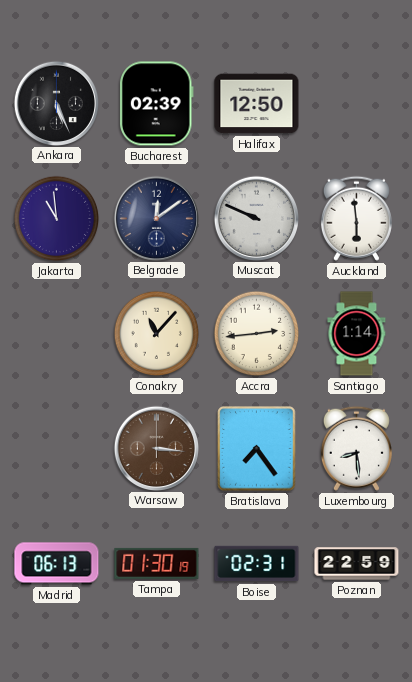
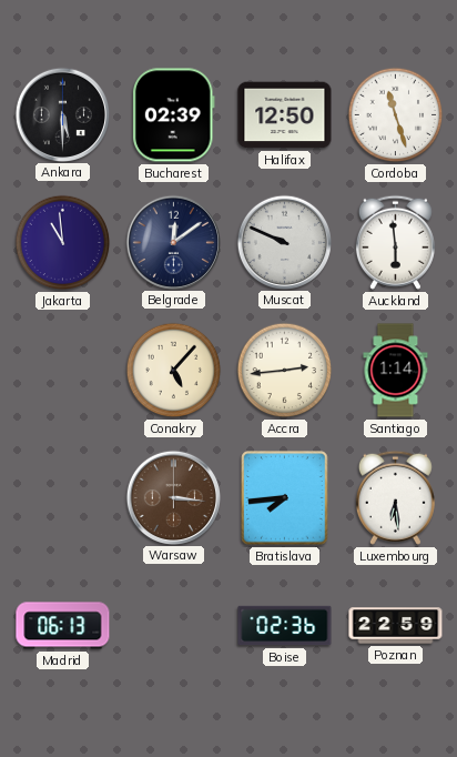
Ankara: 5:26 -> 5:30 (62, 114)
Cordoba: none -> 11:27 (396, 115)
Conakry: 11:07 -> 5:07 (174, 371)
Bratislava: 7:24 -> 7:44 (285, 498)
Luxembourg: 8:29 -> 6:29 (395, 497)
Tampa: 01:30 -> none (157, 563)
Boise: 02:31 -> 02:36 (285, 626)
